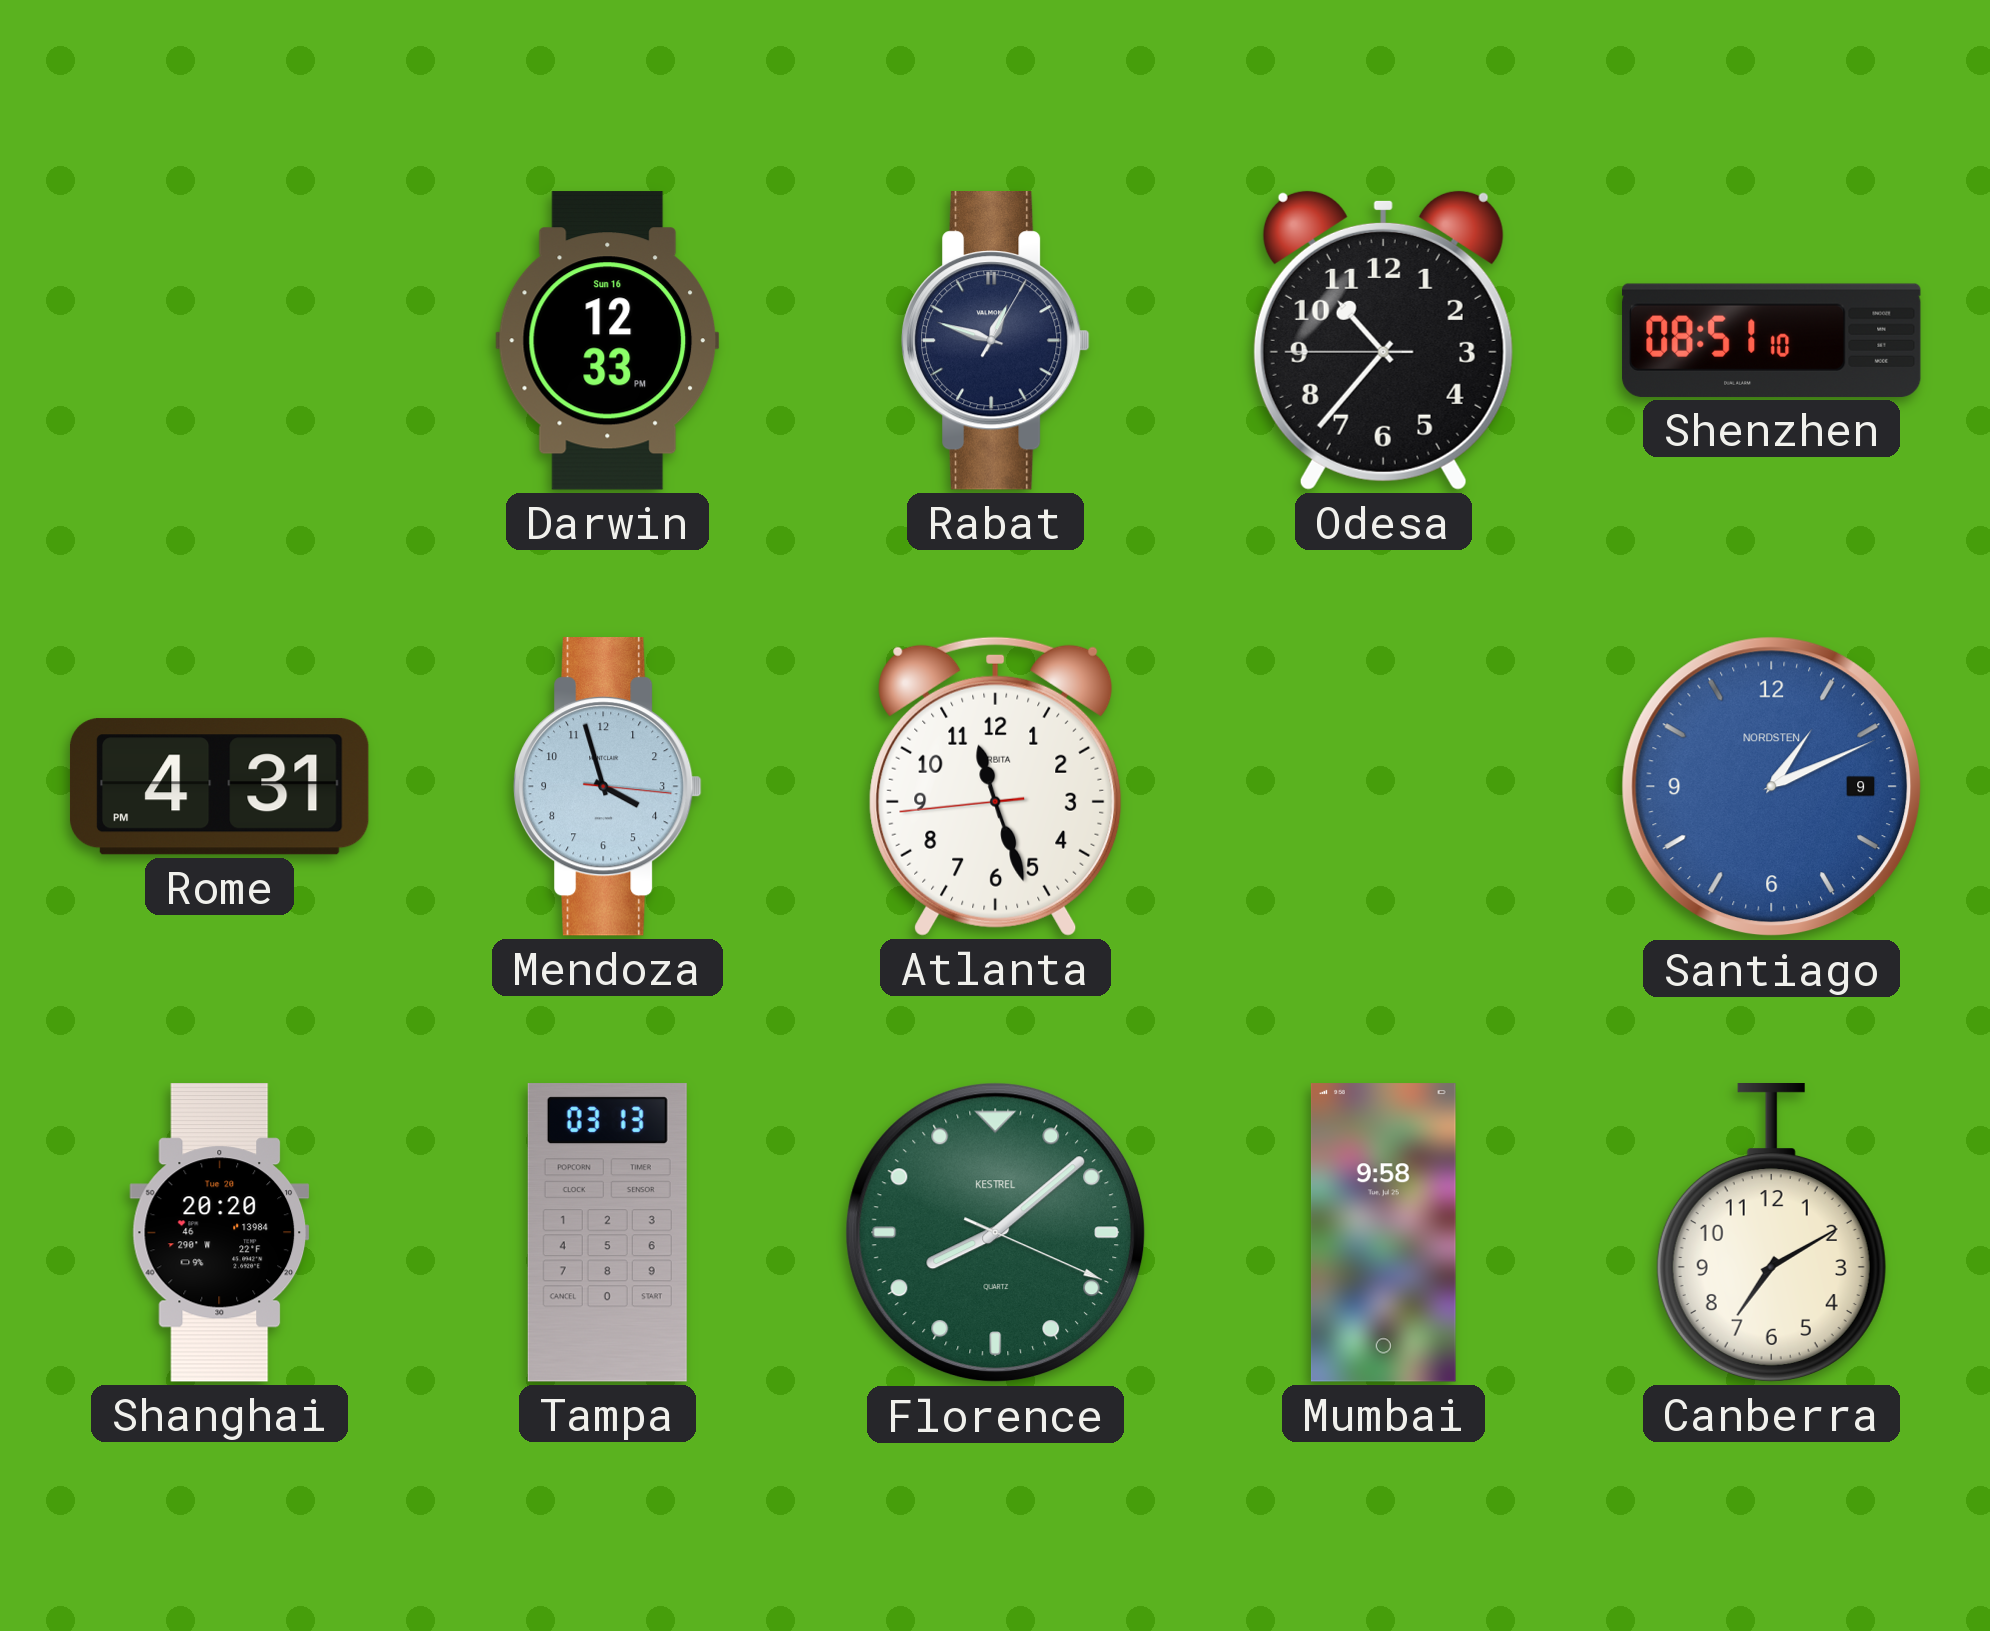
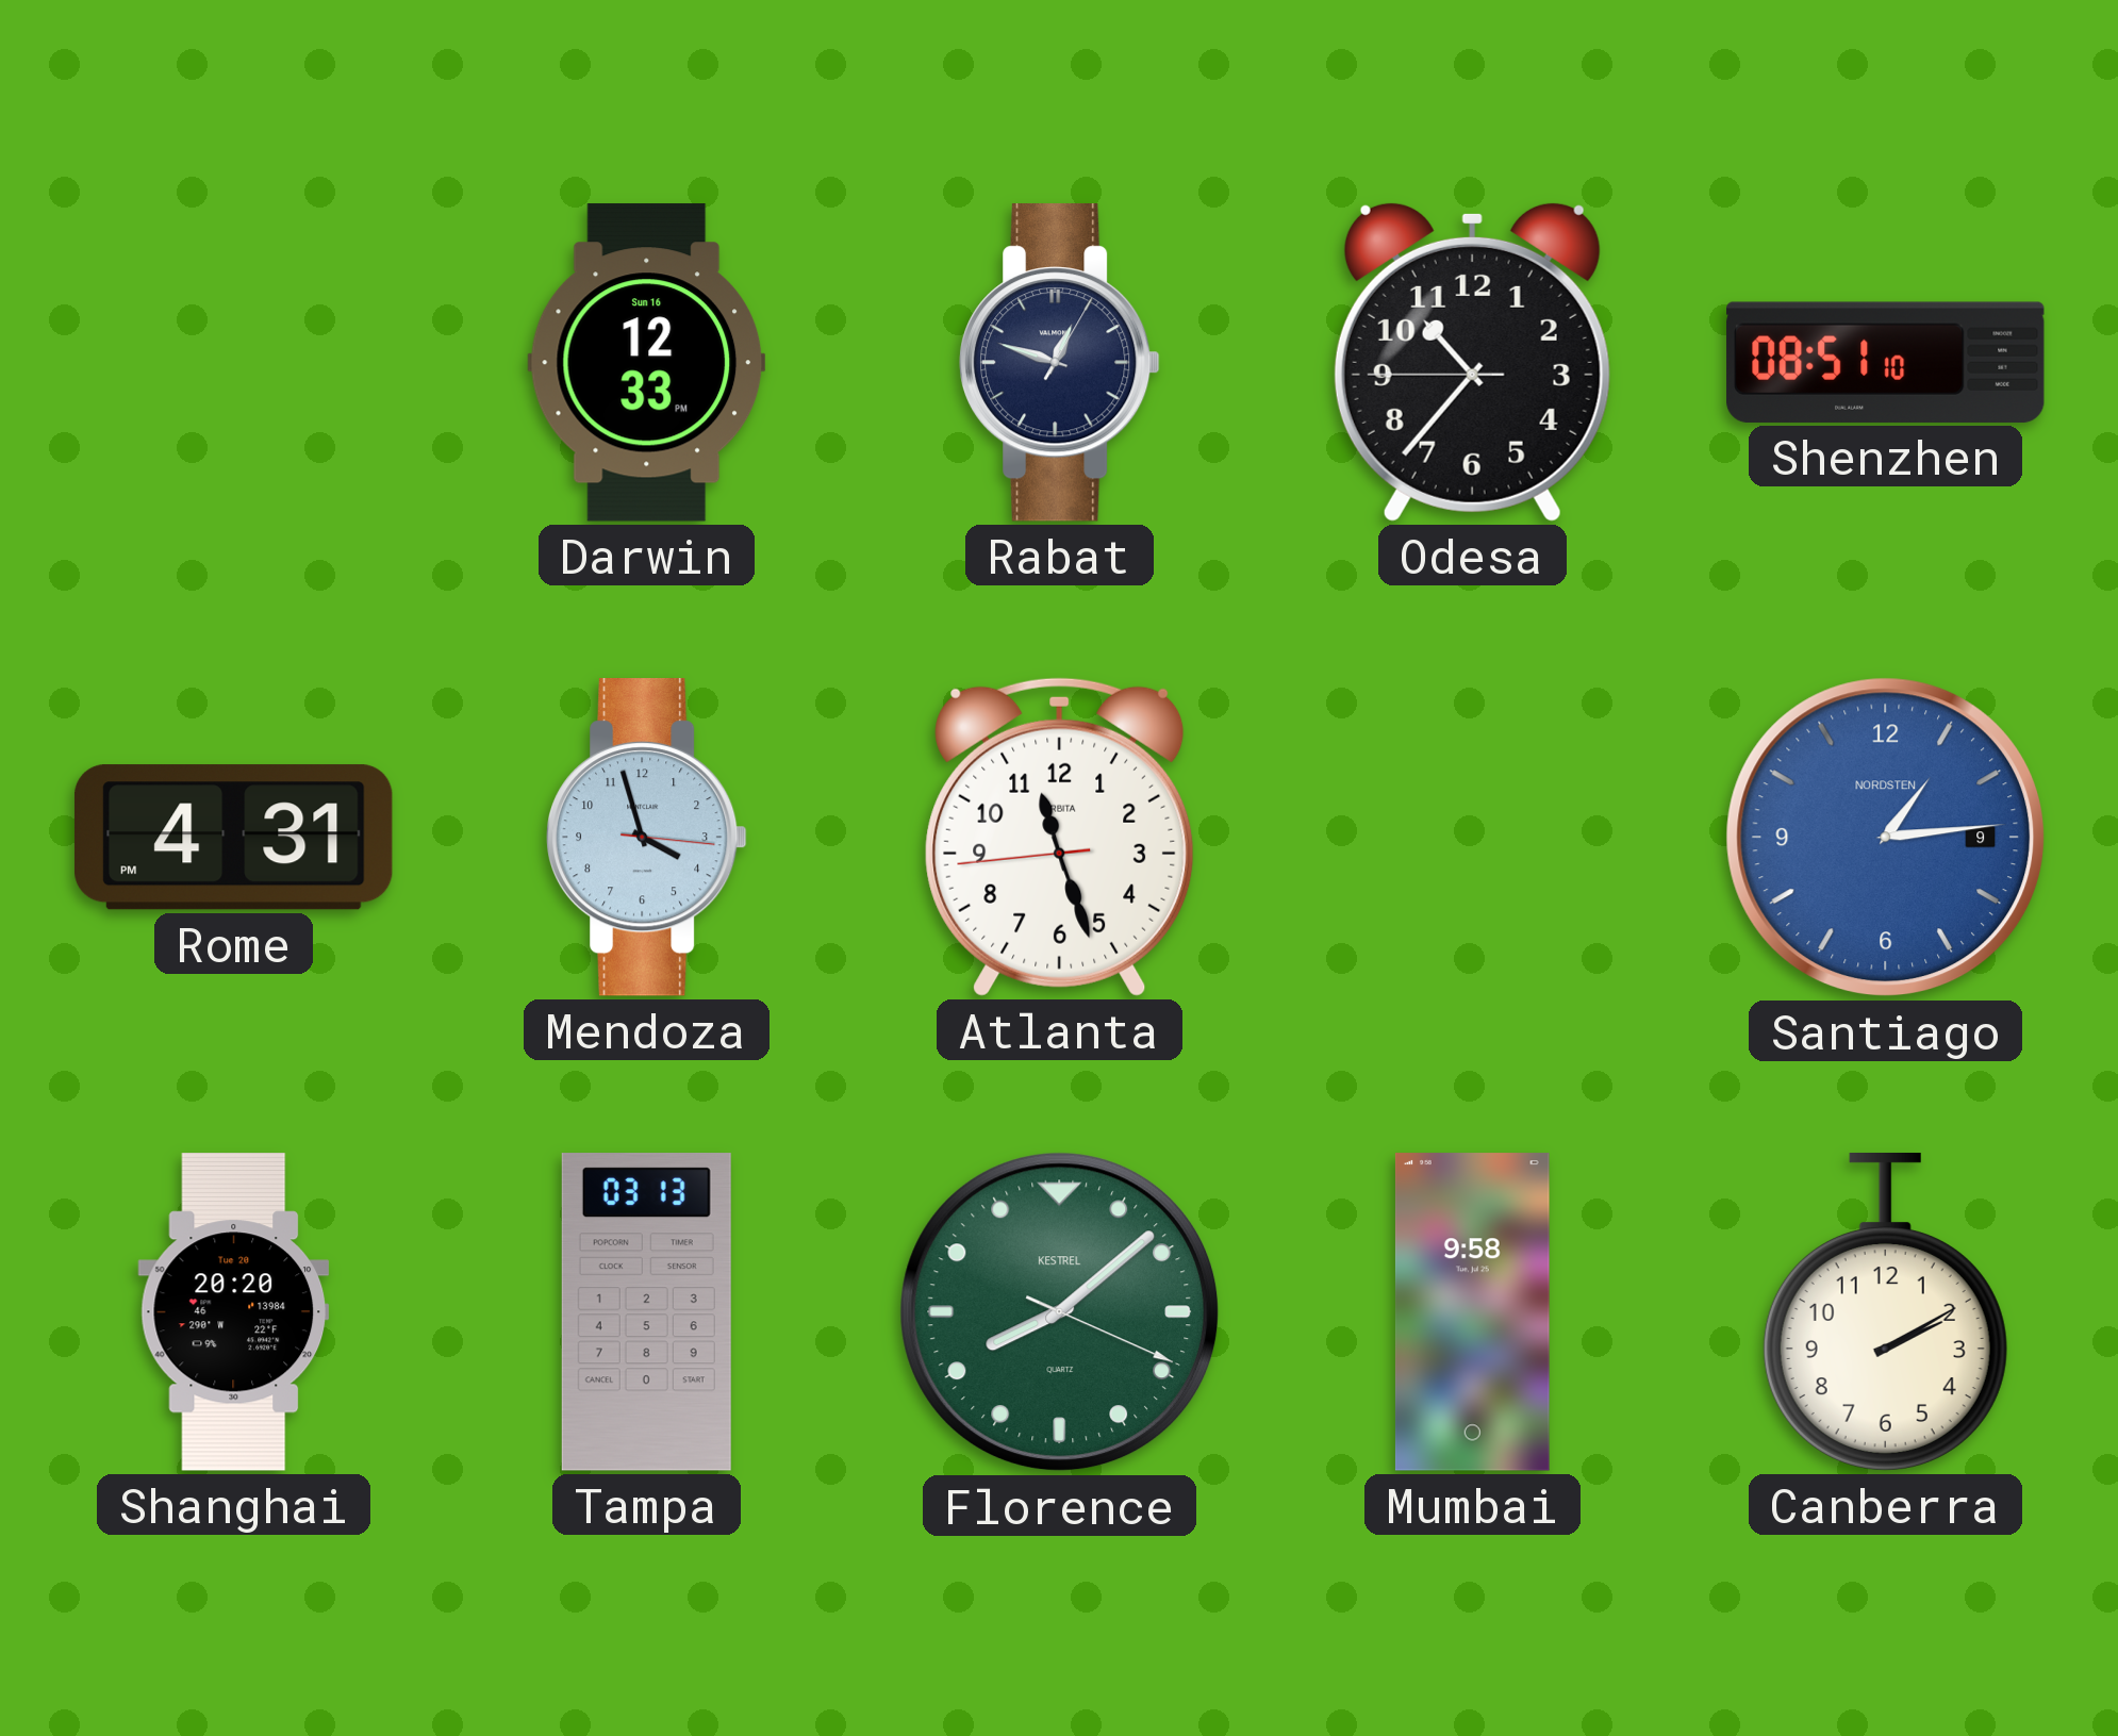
Santiago: 1:11 -> 1:14 (1886, 838)
Canberra: 7:10 -> 2:10 (1885, 1312)
